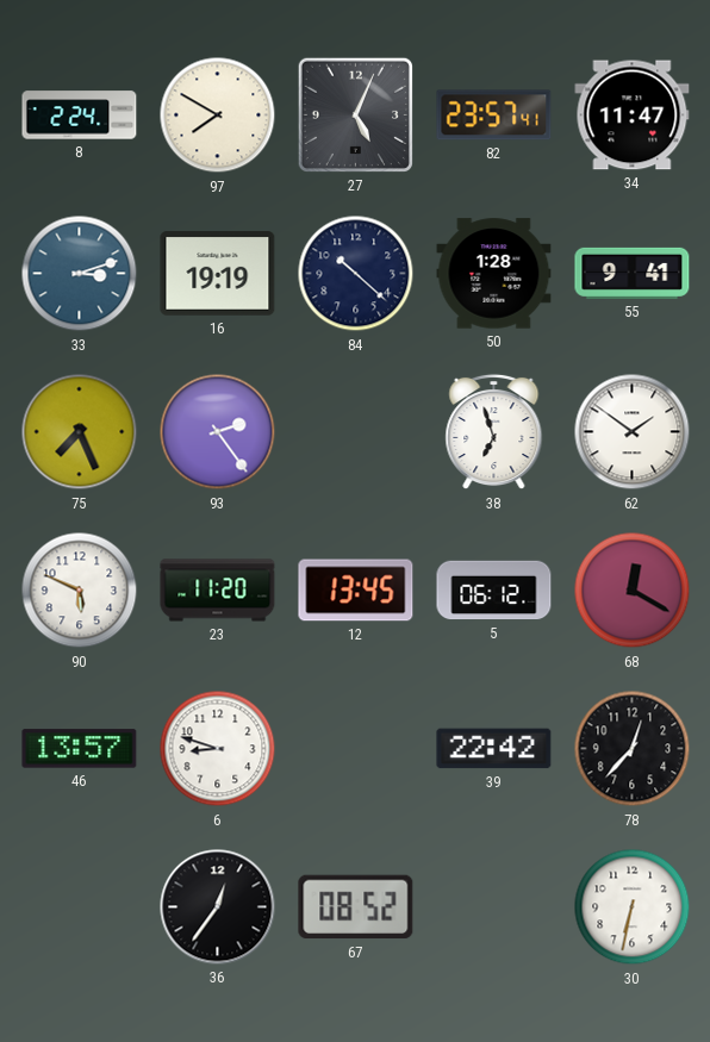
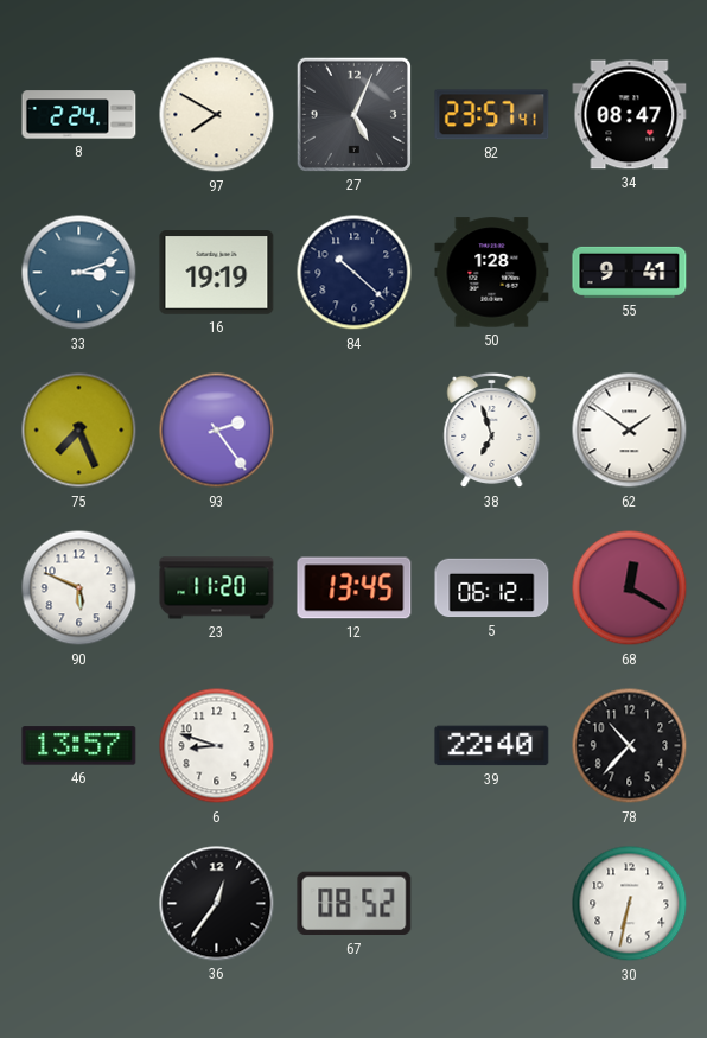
34: 11:47 -> 08:47 (630, 115)
39: 22:42 -> 22:40 (492, 746)
78: 12:37 -> 10:37 (630, 746)
